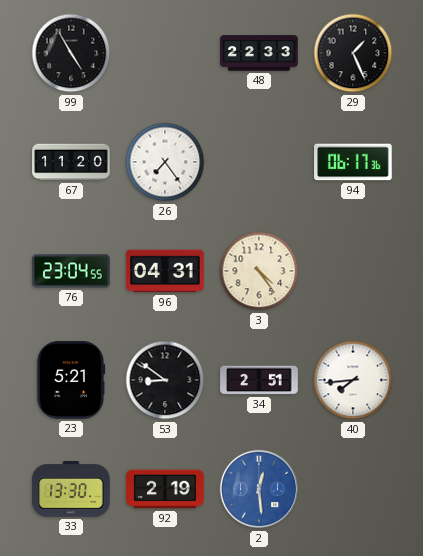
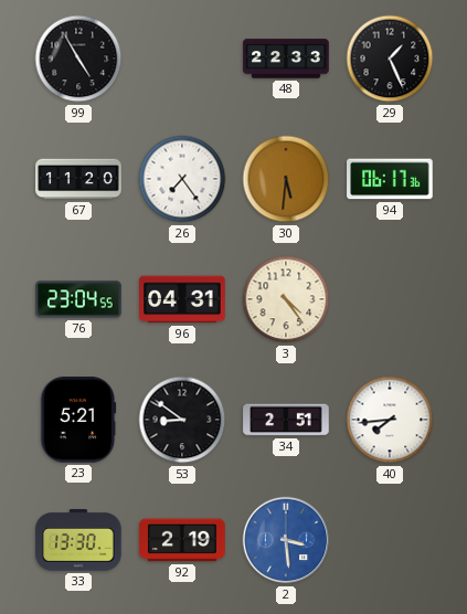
30: none -> 5:31 (286, 179)
2: 12:29 -> 3:29 (286, 540)
